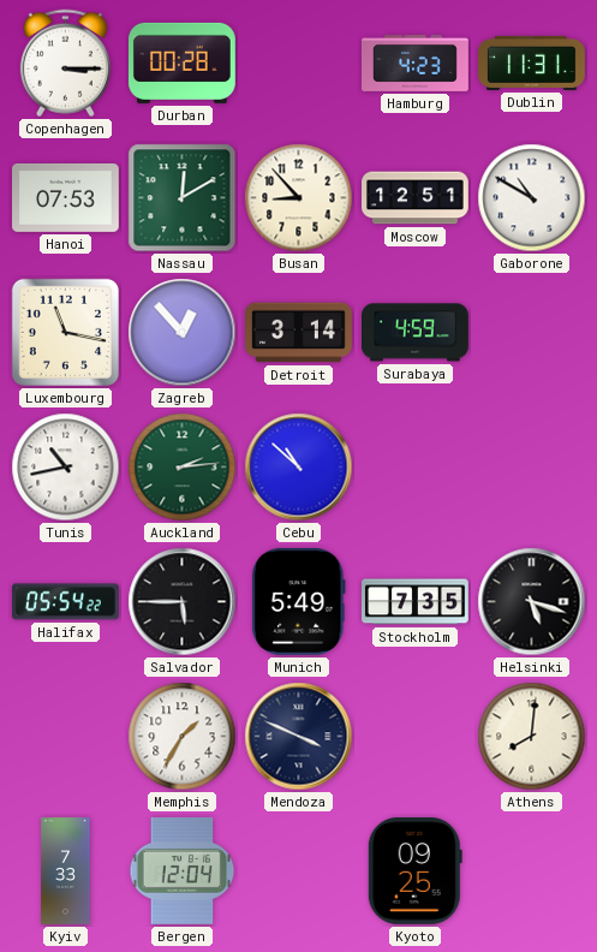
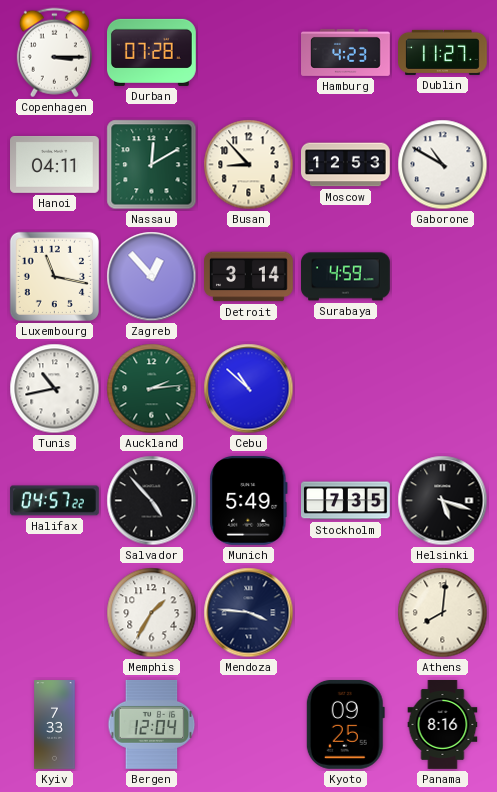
Durban: 00:28 -> 07:28 (152, 52)
Dublin: 11:31 -> 11:27 (443, 52)
Hanoi: 07:53 -> 04:11 (55, 164)
Moscow: 12:51 -> 12:53 (346, 165)
Halifax: 05:54 -> 04:57 (54, 501)
Salvador: 5:45 -> 4:53 (152, 501)
Mendoza: 3:49 -> 3:46 (249, 613)
Panama: none -> 8:16 (443, 725)
